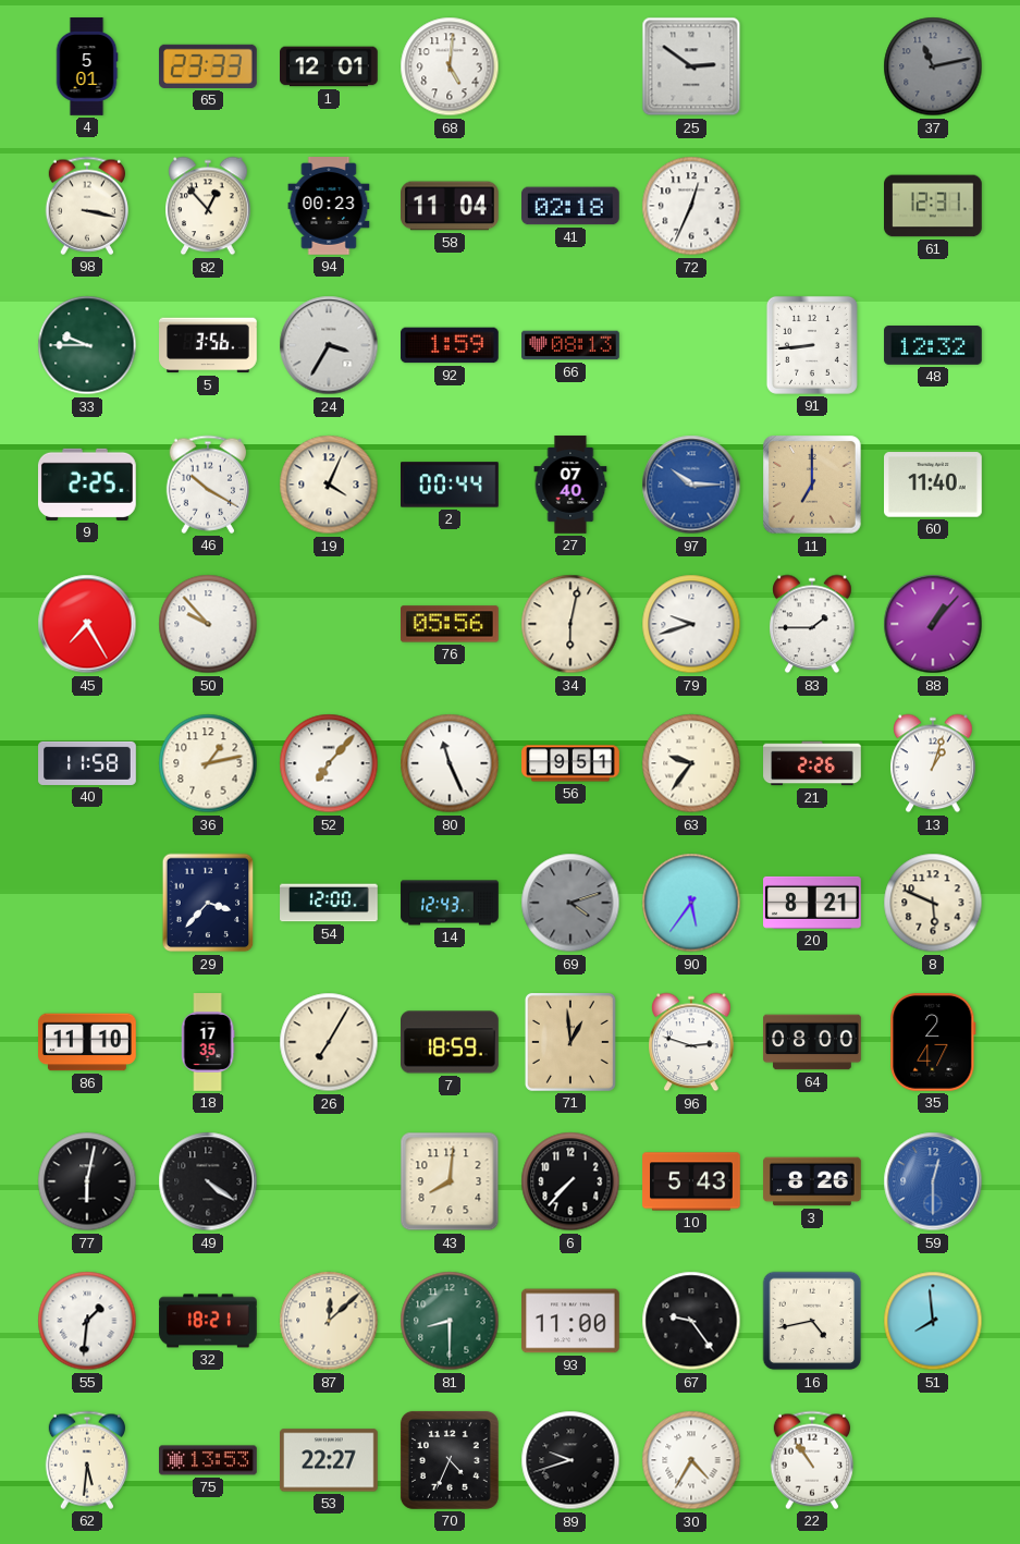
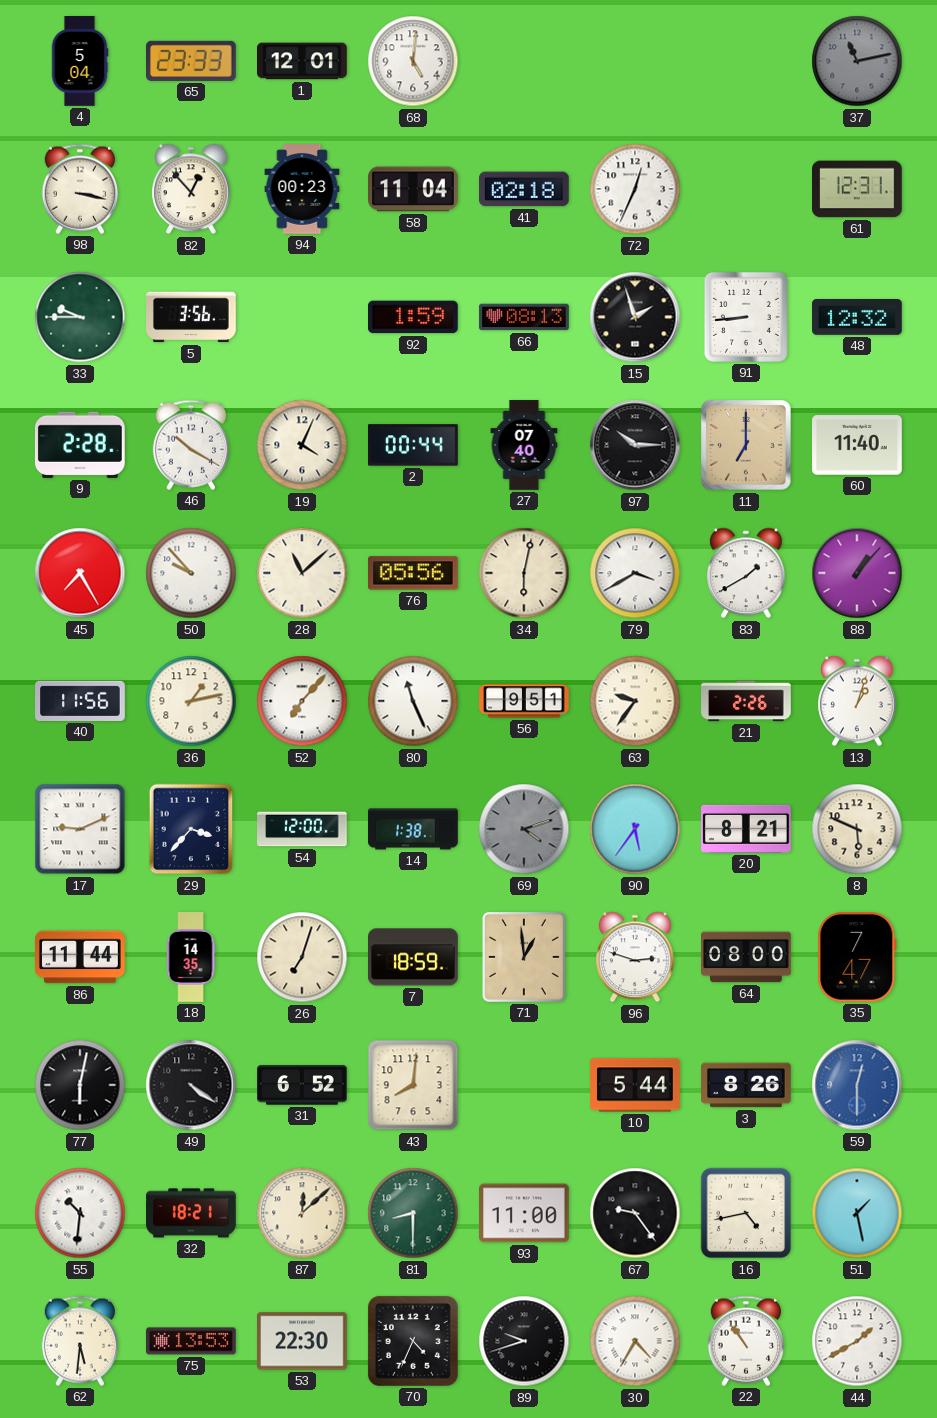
4: 5:01 -> 5:04 (80, 61)
25: 2:51 -> none (691, 66)
24: 3:35 -> none (329, 345)
15: none -> 1:57 (635, 317)
9: 2:25 -> 2:28 (80, 445)
97 dial: blue -> black (635, 445)
28: none -> 11:08 (302, 573)
79: 9:42 -> 3:40 (635, 573)
83: 1:45 -> 1:40 (746, 573)
40: 11:58 -> 11:56 (80, 701)
17: none -> 9:11 (80, 829)
14: 12:43 -> 1:38 (413, 829)
86: 11:10 -> 11:44 (80, 957)
18: 17:35 -> 14:35 (191, 957)
26: 7:05 -> 7:03 (302, 957)
35: 2:47 -> 7:47 (857, 958)
31: none -> 6:52 (302, 1085)
6: 7:37 -> none (570, 1181)
10: 5:43 -> 5:44 (635, 1085)
55: 1:31 -> 10:31 (80, 1213)
51: 7:59 -> 1:28 (857, 1213)
53: 22:27 -> 22:30 (303, 1341)
44: none -> 1:40 (857, 1341)
